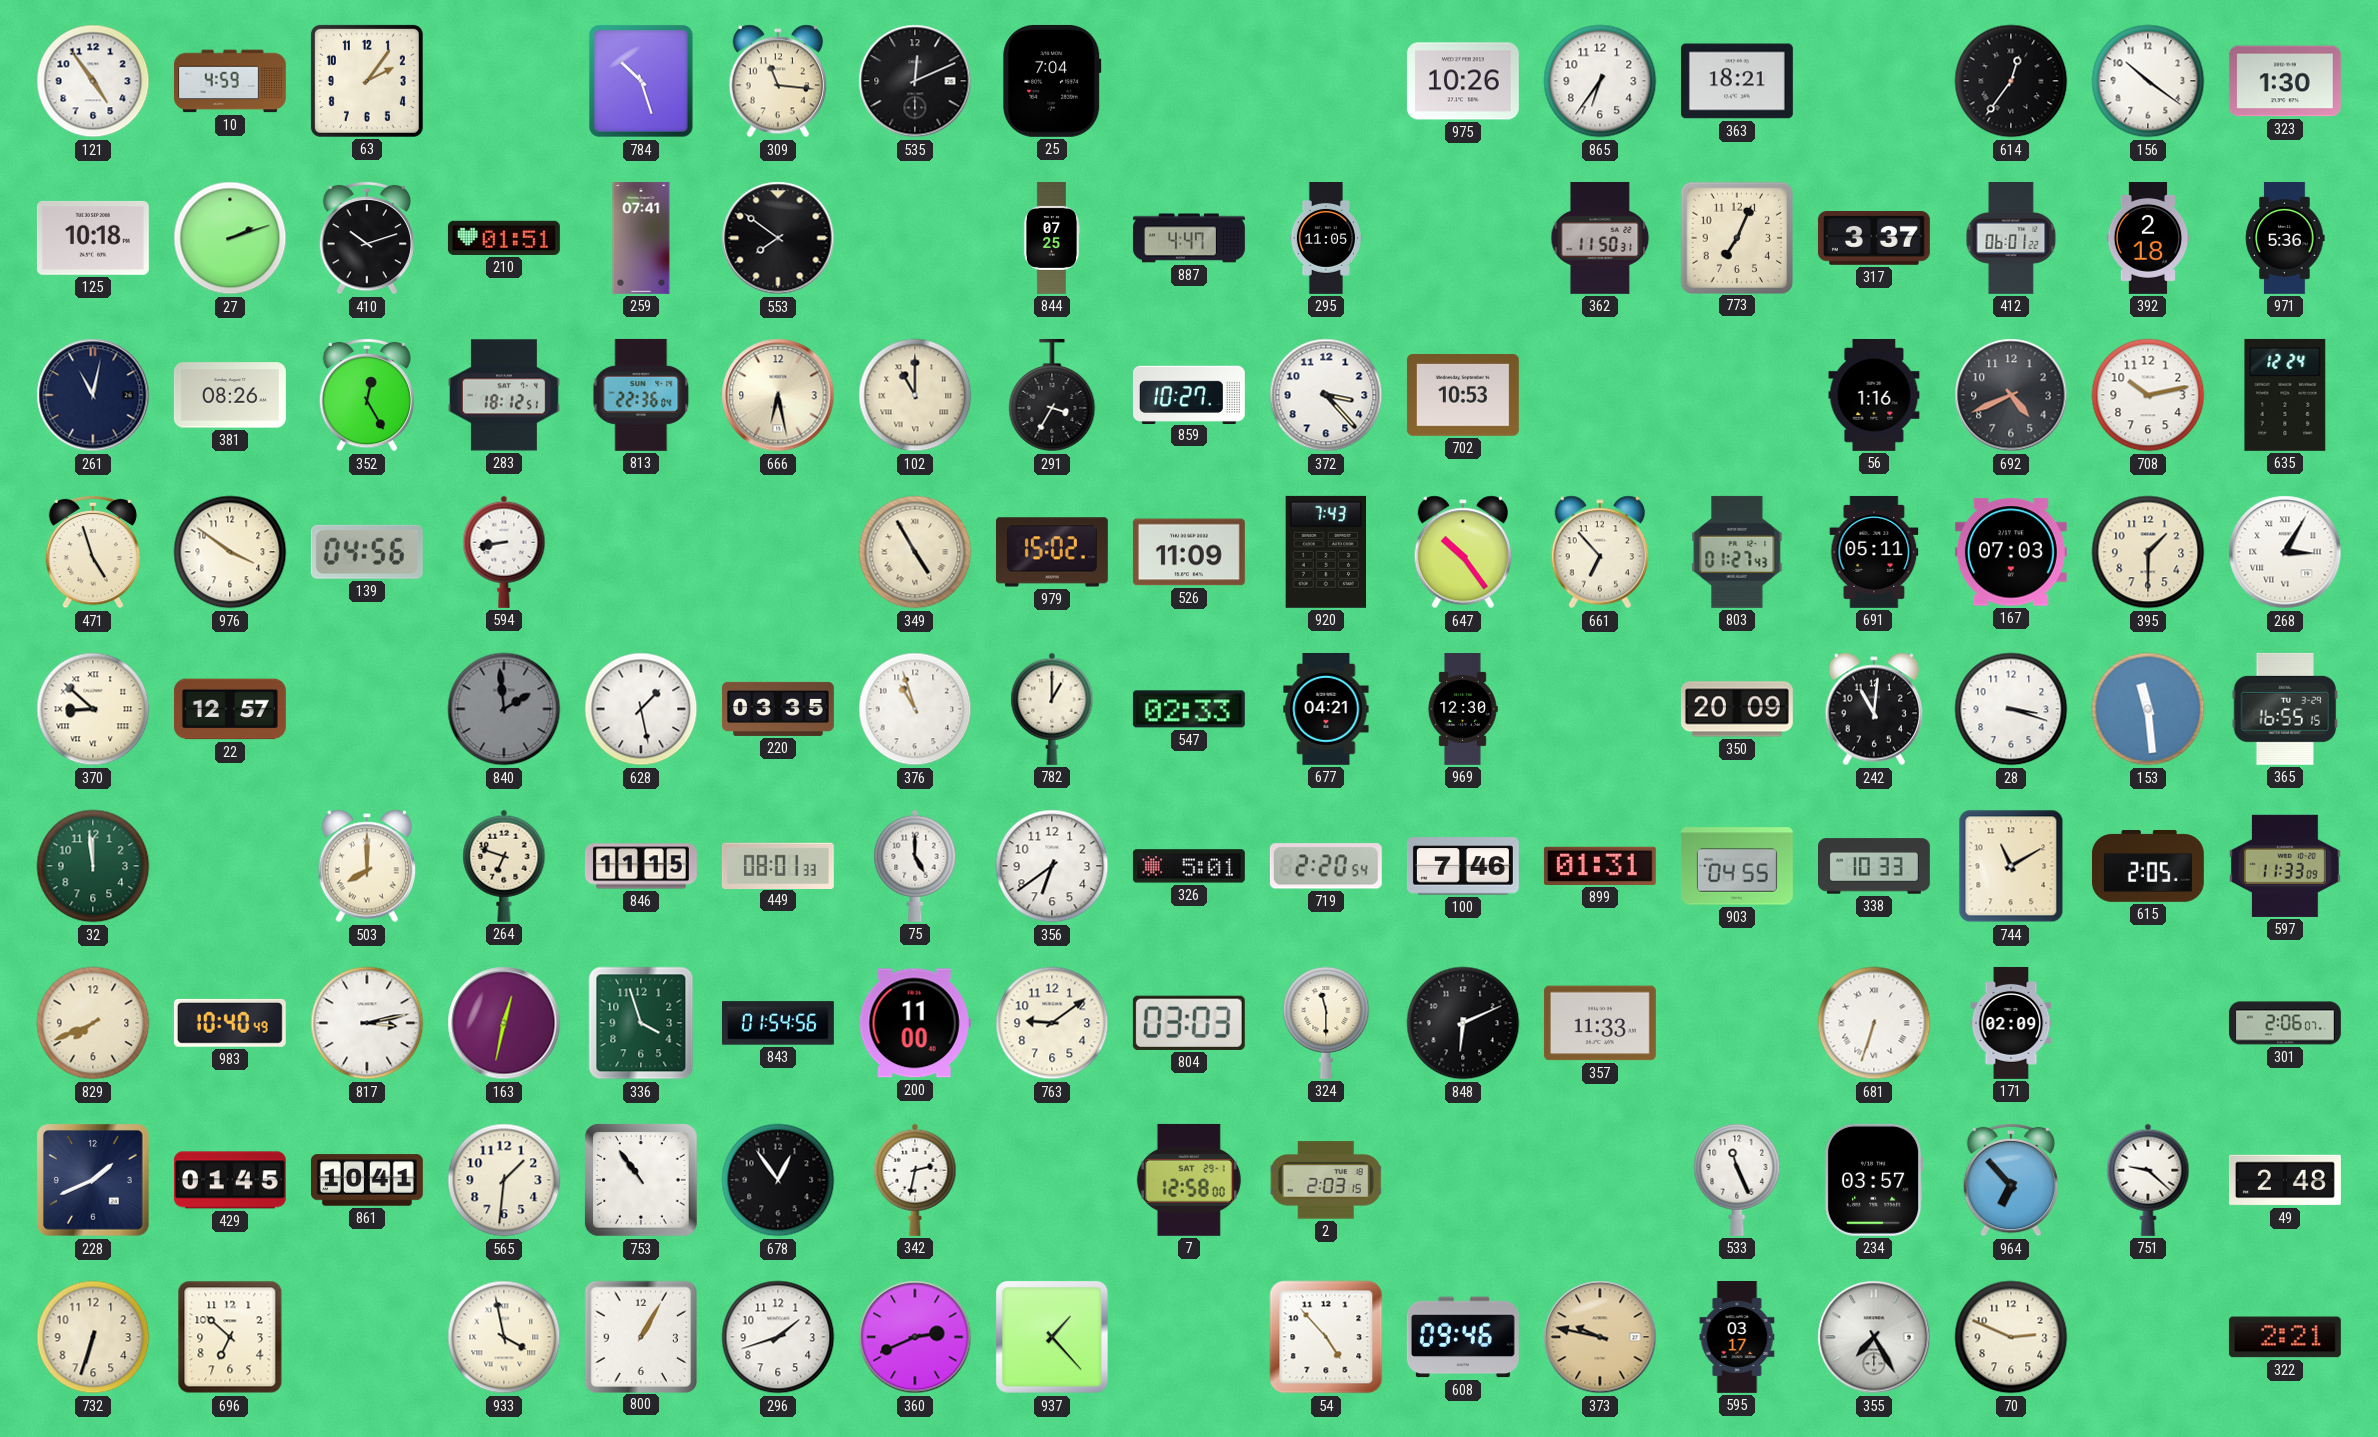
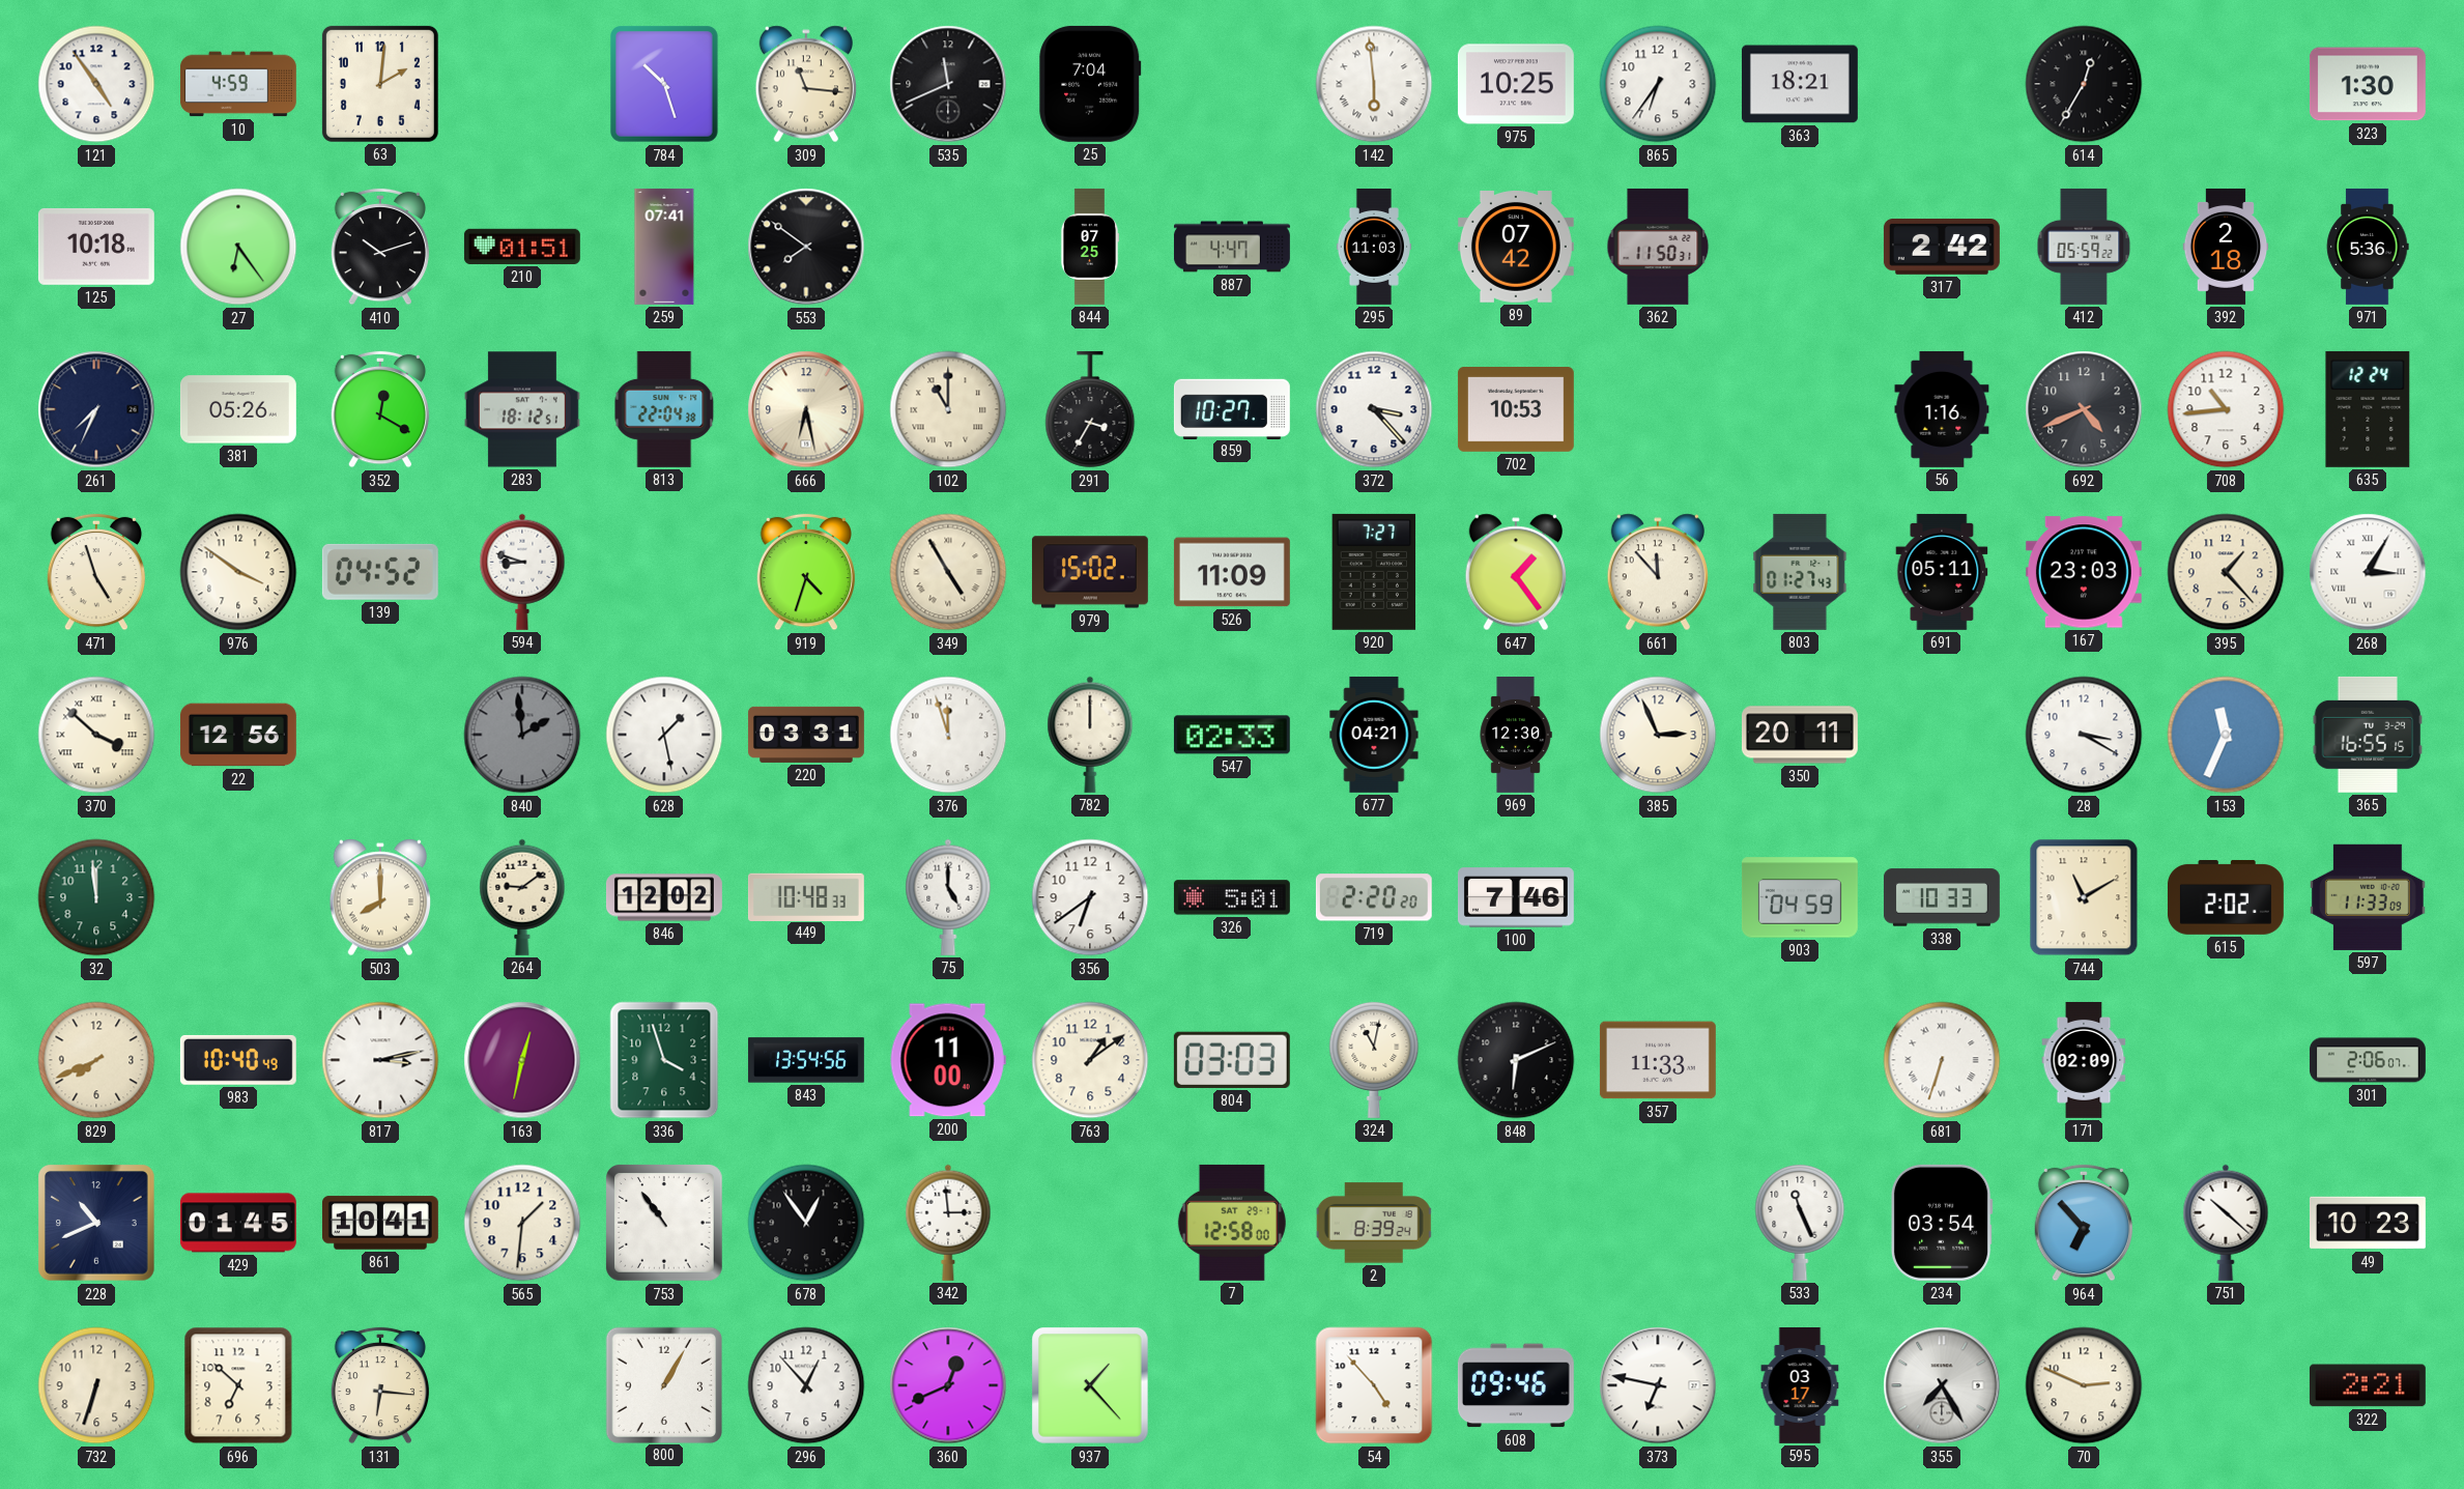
63: 2:06 -> 2:01 (380, 84)
535: 12:11 -> 11:41 (948, 84)
142: none -> 5:59 (1374, 84)
975: 10:26 -> 10:25 (1516, 84)
614: 12:36 -> 12:35 (2084, 84)
156: 10:21 -> none (2148, 81)
27: 2:12 -> 6:24 (238, 247)
295: 11:05 -> 11:03 (1374, 248)
89: none -> 07:42 (1516, 248)
773: 7:04 -> none (1736, 237)
317: 3:37 -> 2:42 (1942, 248)
412: 06:01 -> 05:59 (2084, 247)
261: 11:02 -> 7:34 (96, 409)
381: 08:26 -> 05:26 (238, 409)
352: 12:25 -> 12:20 (380, 409)
813: 22:36 -> 22:04 (664, 409)
708: 10:13 -> 10:44 (2226, 409)
139: 04:56 -> 04:52 (380, 572)
594: 8:43 -> 8:48 (522, 572)
919: none -> 4:33 (806, 572)
920: 7:43 -> 7:27 (1374, 572)
647: 10:24 -> 1:24 (1516, 572)
661: 6:53 -> 11:53 (1658, 572)
167: 07:03 -> 23:03 (2084, 572)
395: 1:30 -> 1:23 (2226, 572)
370: 8:52 -> 3:52 (96, 735)
22: 12:57 -> 12:56 (238, 735)
220: 03:35 -> 03:31 (806, 735)
376: 10:57 -> 11:57 (948, 735)
782: 1:00 -> 12:00 (1090, 735)
385: none -> 2:56 (1658, 735)
350: 20:09 -> 20:11 (1800, 735)
242: 11:01 -> none (1874, 709)
28: 3:18 -> 3:20 (2084, 735)
153: 11:29 -> 11:34 (2226, 735)
264: 6:48 -> 9:09 (522, 897)
846: 11:15 -> 12:02 (664, 897)
449: 08:01 -> 10:48 (806, 896)
719: 2:20:54 -> 2:20:20 (1374, 897)
899: 01:31 -> none (1600, 866)
903: 04:55 -> 04:59 (1800, 897)
615: 2:05 -> 2:02 (2226, 897)
843: 01:54 -> 13:54 (806, 1060)
763: 9:09 -> 1:09 (1090, 1060)
324: 11:30 -> 11:02 (1374, 1060)
228: 1:41 -> 10:41 (96, 1223)
342: 2:32 -> 2:59 (948, 1223)
2: 2:03 -> 8:39 (1374, 1223)
234: 03:57 -> 03:54 (1942, 1223)
751: 9:22 -> 10:22 (2226, 1223)
49: 2:48 -> 10:23 (2368, 1223)
131: none -> 6:16 (380, 1385)
933: 3:58 -> none (504, 1337)
296: 1:42 -> 12:53 (806, 1385)
360: 2:41 -> 12:41 (948, 1385)
373: 9:47 -> 6:47 (1658, 1385)
373 dial: champagne -> white (1658, 1385)
